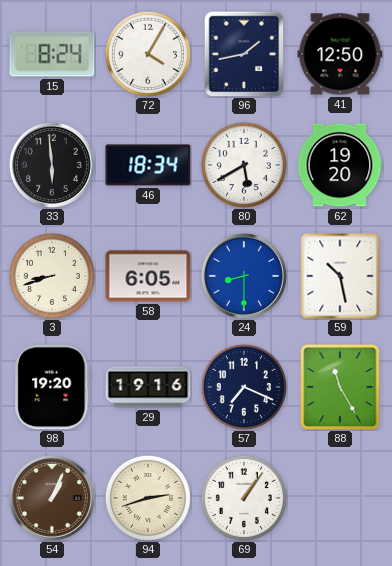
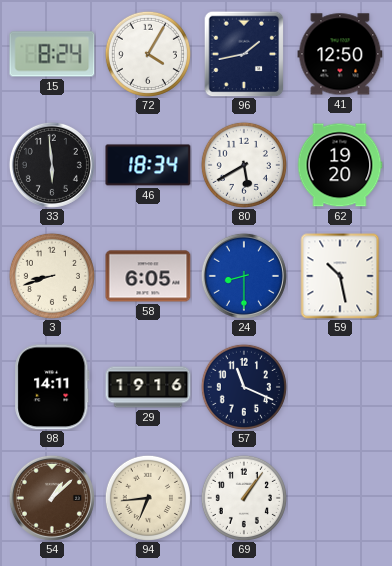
98: 19:20 -> 14:11 (52, 387)
57: 7:19 -> 11:19 (244, 387)
88: 11:25 -> none (340, 387)
54: 1:04 -> 1:08 (52, 498)
94: 2:42 -> 6:44 (148, 498)
